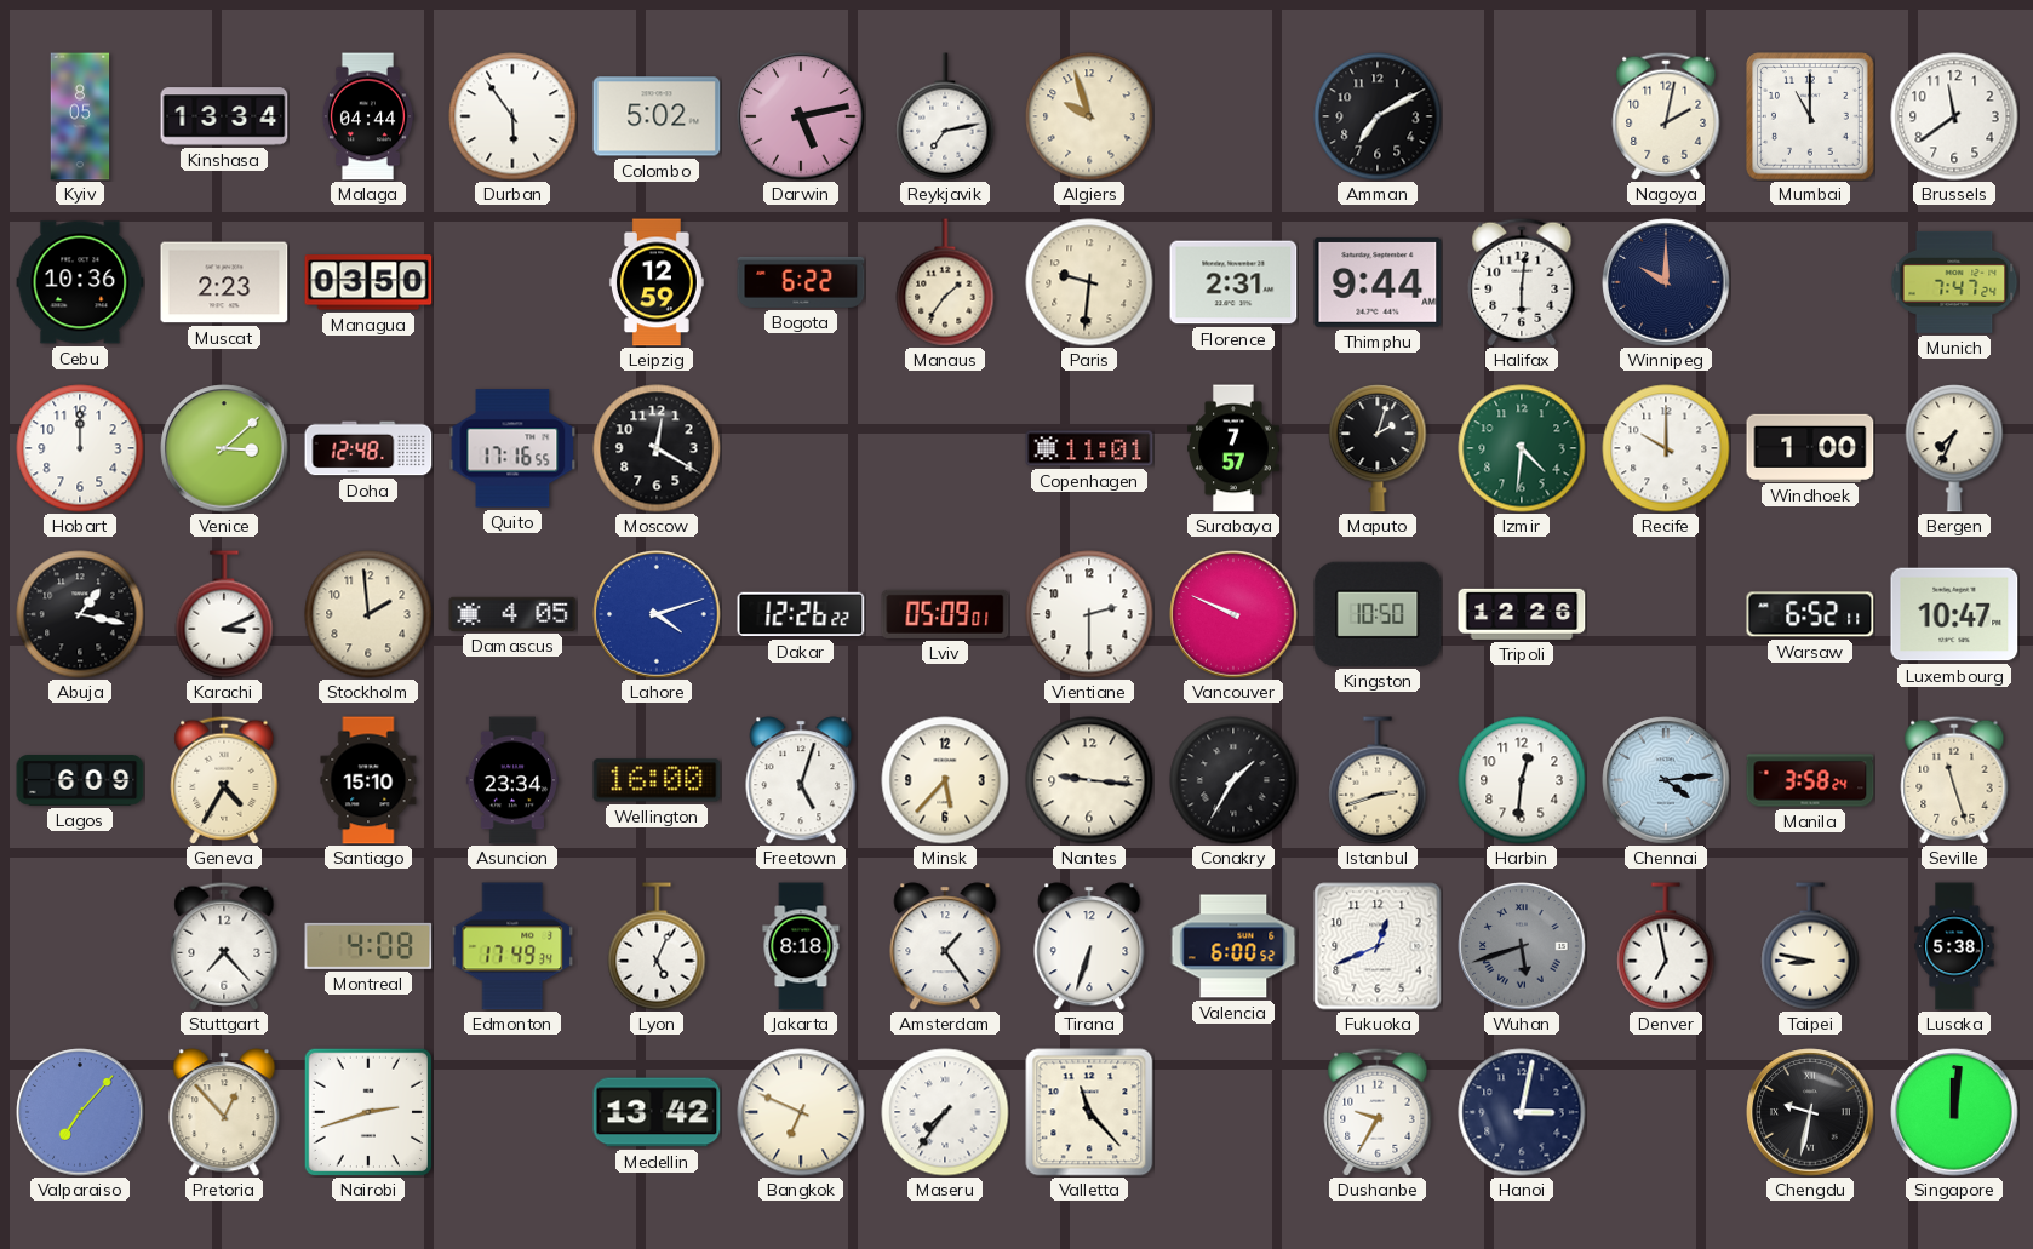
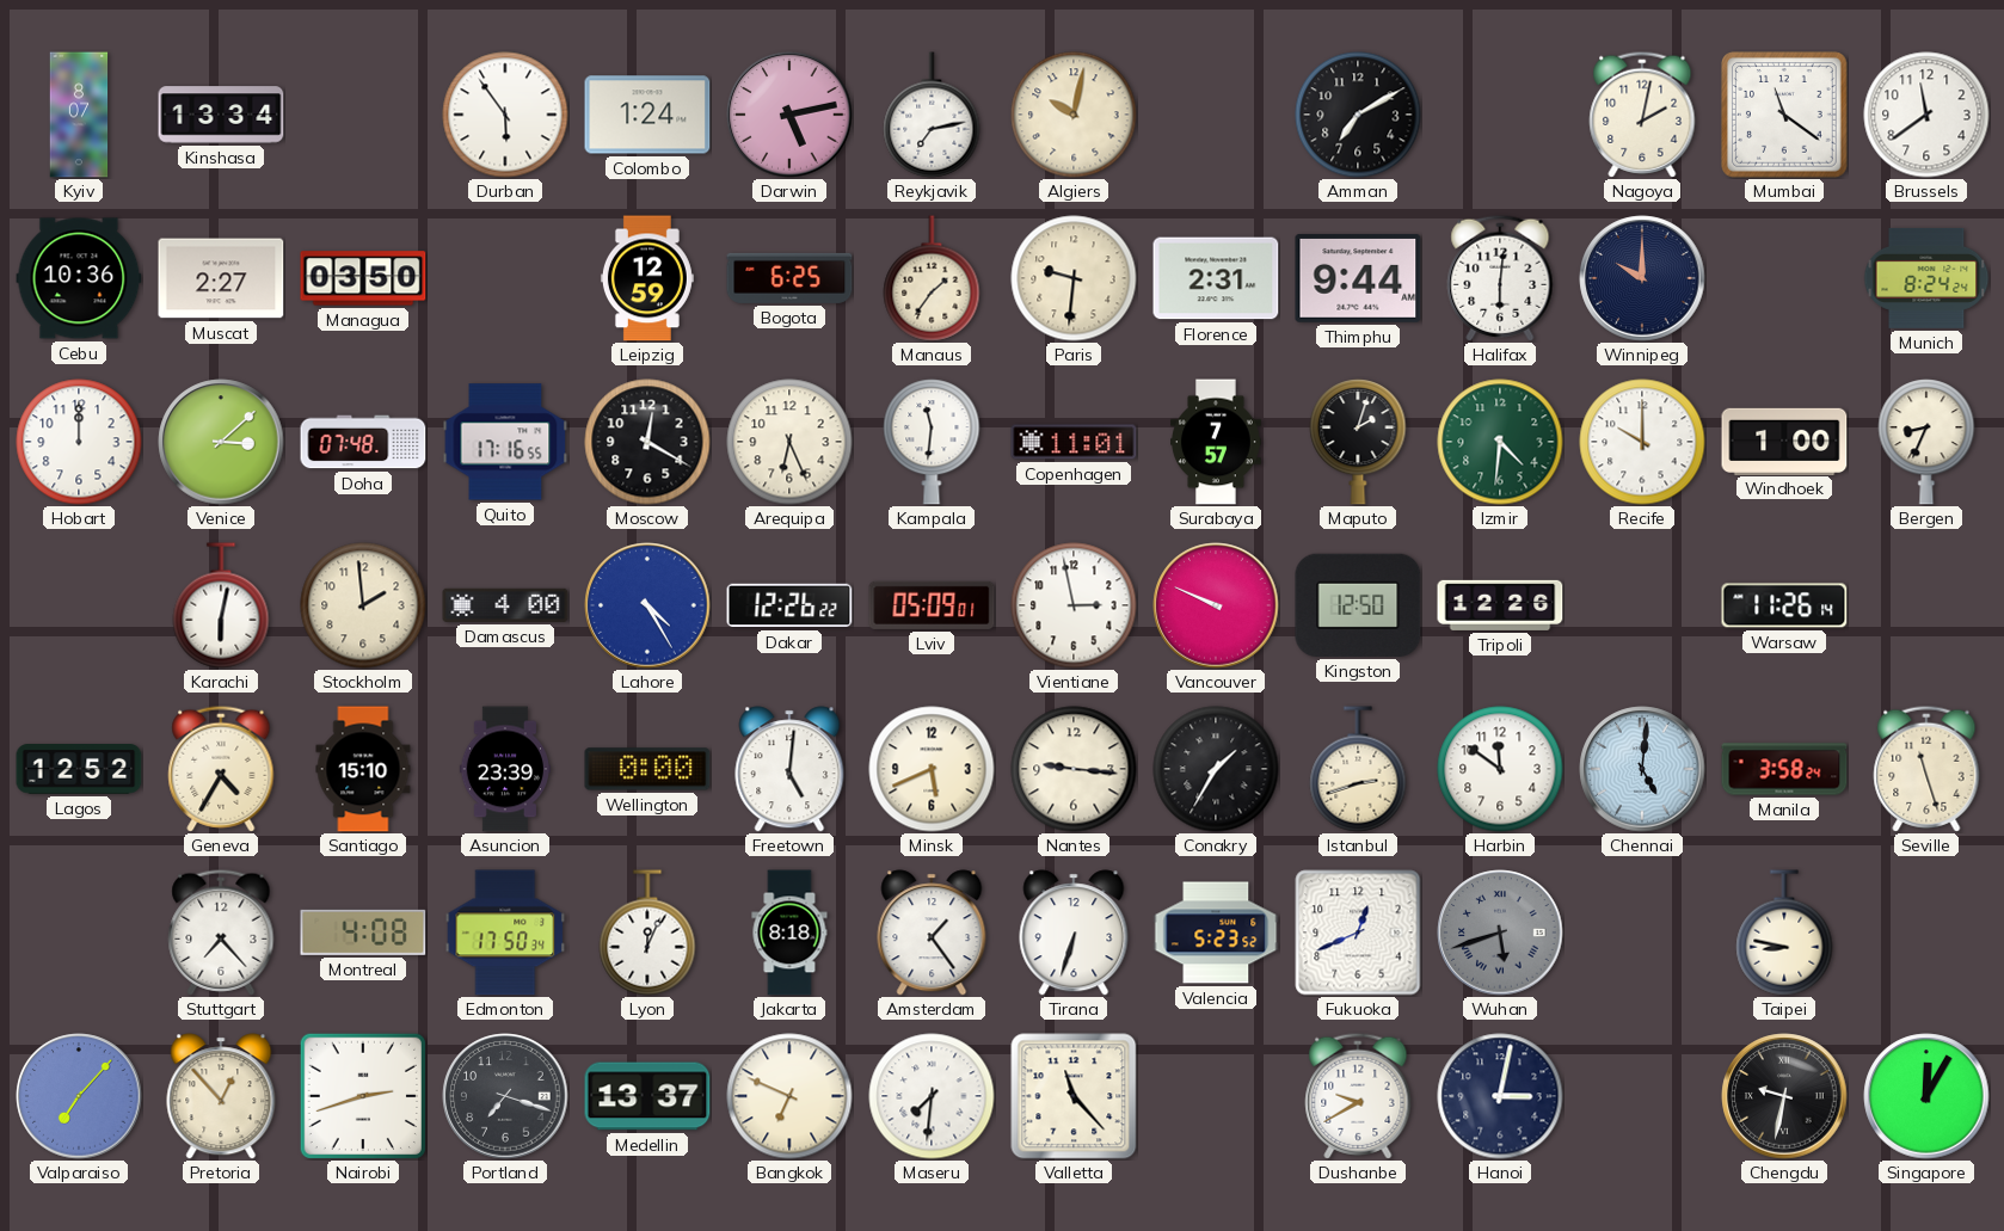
Kyiv: 8:05 -> 8:07 (79, 115)
Malaga: 04:44 -> none (367, 116)
Colombo: 5:02 -> 1:24 (647, 115)
Algiers: 9:57 -> 10:02 (1074, 115)
Mumbai: 11:00 -> 11:21 (1785, 116)
Muscat: 2:23 -> 2:27 (221, 278)
Bogota: 6:22 -> 6:25 (789, 278)
Munich: 7:47 -> 8:24 (1926, 278)
Doha: 12:48 -> 07:48 (363, 442)
Arequipa: none -> 6:26 (789, 442)
Kampala: none -> 11:31 (932, 442)
Bergen: 7:34 -> 8:34 (1926, 442)
Abuja: 1:17 -> none (80, 614)
Karachi: 3:11 -> 6:02 (221, 605)
Damascus: 4:05 -> 4:00 (505, 605)
Lahore: 4:12 -> 4:25 (647, 605)
Vientiane: 2:30 -> 2:58 (1074, 605)
Kingston: 10:50 -> 12:50 (1358, 605)
Warsaw: 6:52 -> 11:26 (1784, 605)
Luxembourg: 10:47 -> none (1954, 614)
Lagos: 6:09 -> 12:52 (79, 770)
Asuncion: 23:34 -> 23:39 (504, 769)
Wellington: 16:00 -> 0:00 (647, 769)
Freetown: 5:03 -> 5:01 (789, 769)
Minsk: 5:37 -> 5:41 (932, 769)
Harbin: 12:31 -> 11:51 (1500, 769)
Chennai: 4:14 -> 5:01 (1642, 769)
Edmonton: 17:49 -> 17:50 (505, 933)
Lyon: 5:04 -> 12:04 (647, 933)
Valencia: 6:00 -> 5:23 (1216, 933)
Denver: 6:58 -> none (1666, 946)
Lusaka: 5:38 -> none (1954, 946)
Portland: none -> 7:18 (505, 1096)
Medellin: 13:42 -> 13:37 (647, 1096)
Maseru: 7:36 -> 7:31 (932, 1096)
Dushanbe: 9:35 -> 9:40 (1358, 1096)
Singapore: 12:01 -> 12:05 (1926, 1096)
